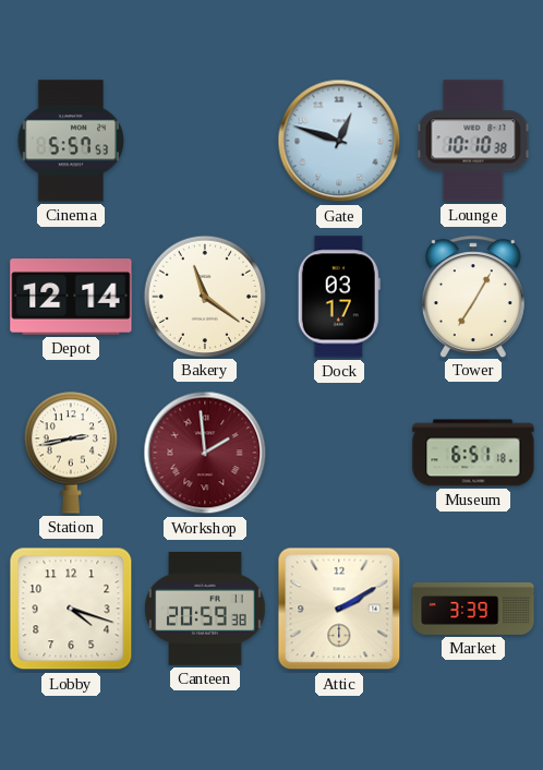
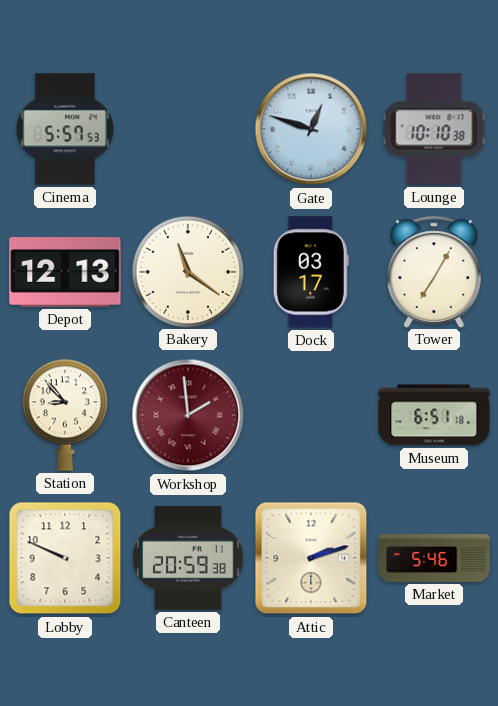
Depot: 12:14 -> 12:13 (65, 272)
Station: 2:43 -> 8:53 (65, 415)
Lobby: 4:18 -> 9:49 (65, 558)
Attic: 2:10 -> 2:12 (311, 558)
Market: 3:39 -> 5:46 (434, 558)
